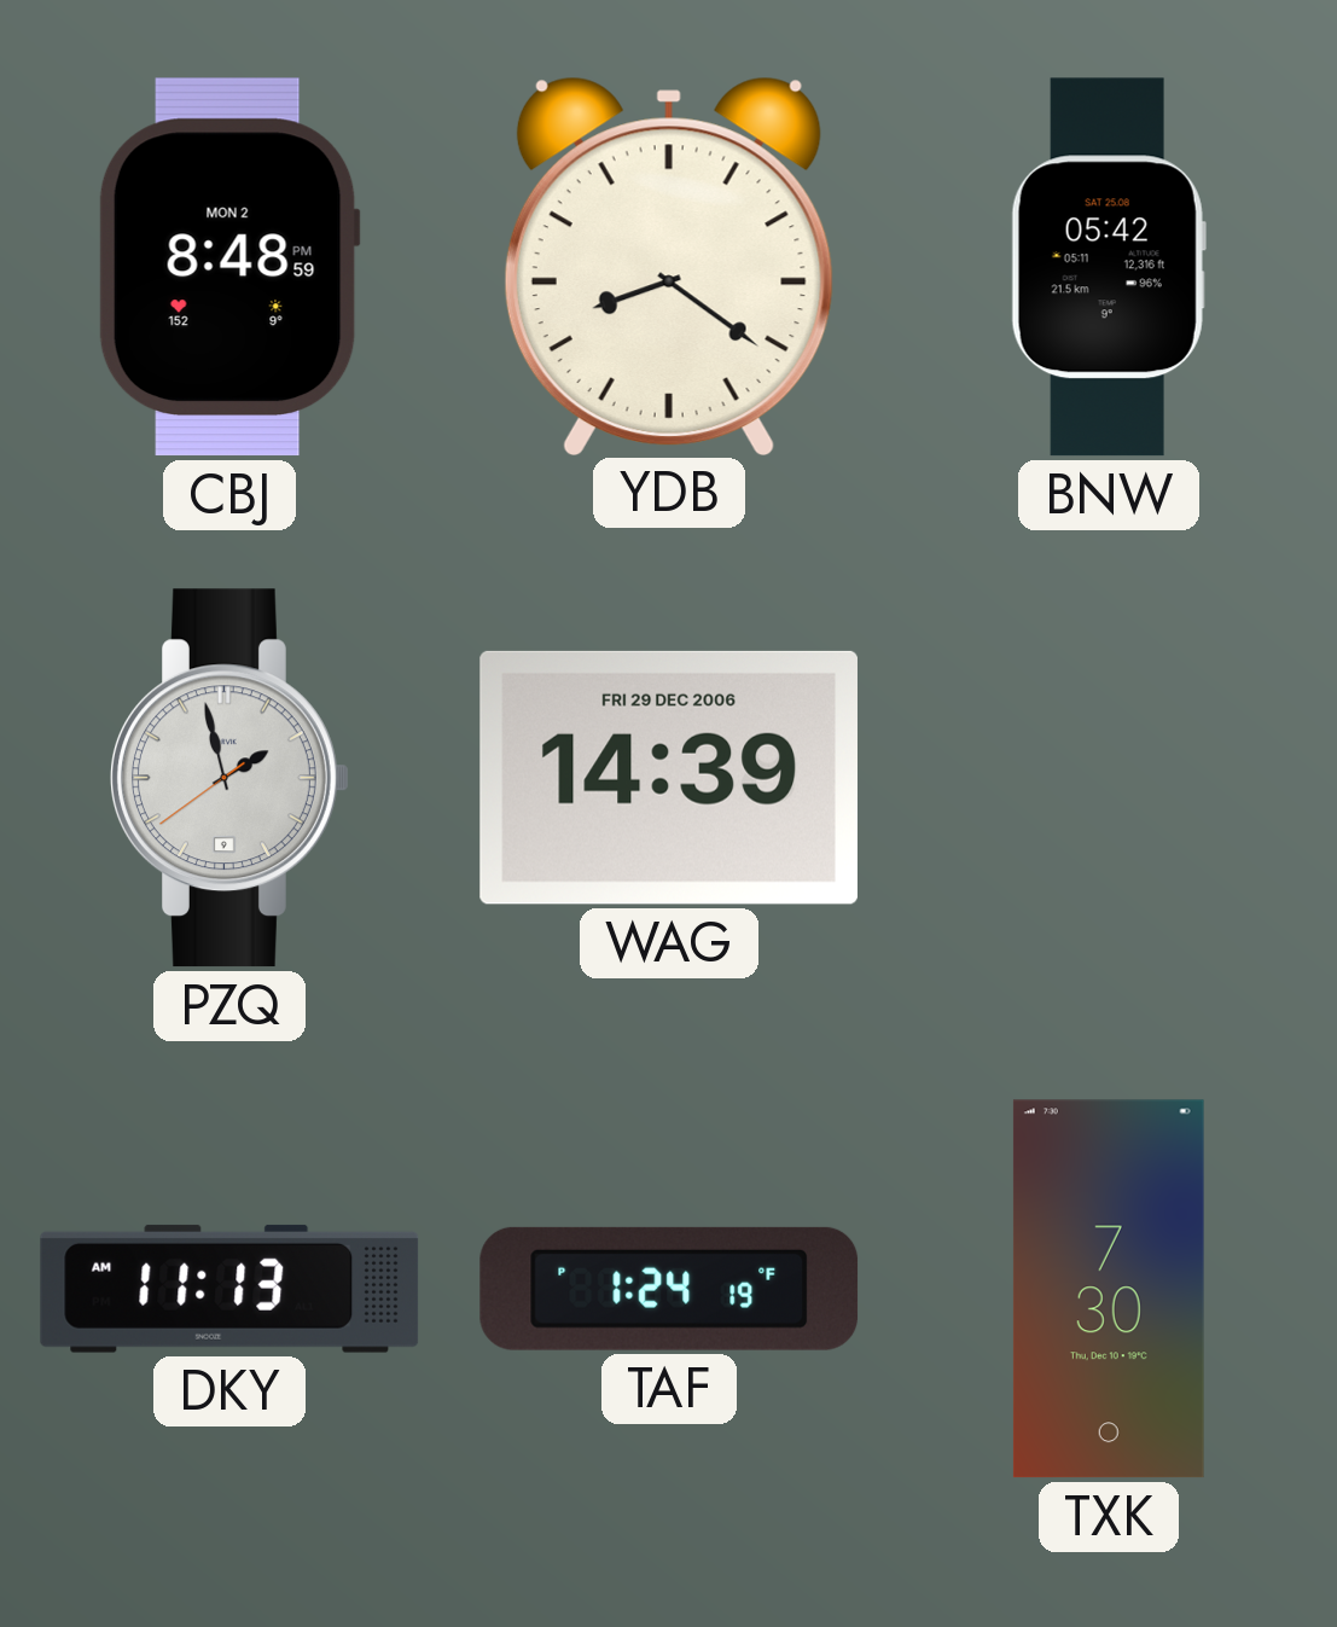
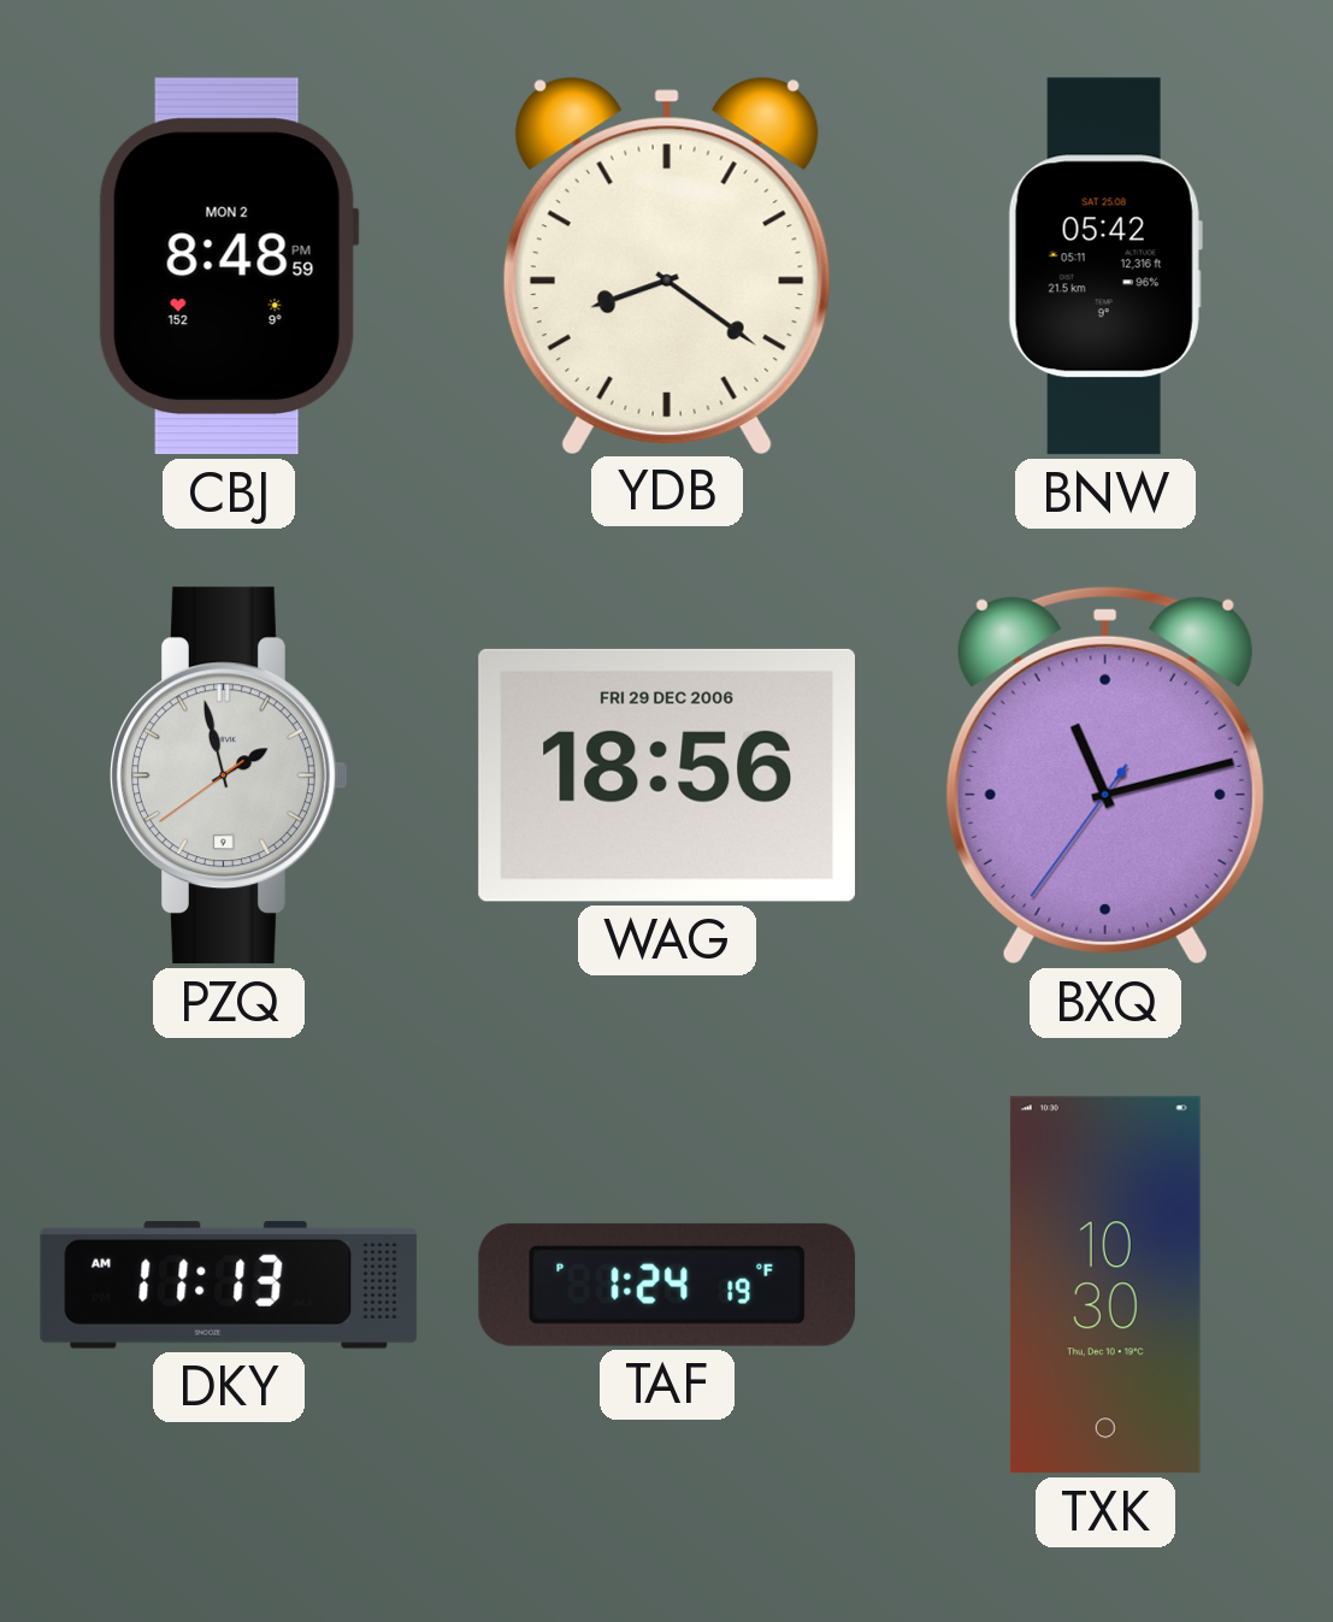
WAG: 14:39 -> 18:56 (667, 775)
BXQ: none -> 11:12 (1105, 775)
TXK: 7:30 -> 10:30 (1105, 1285)
